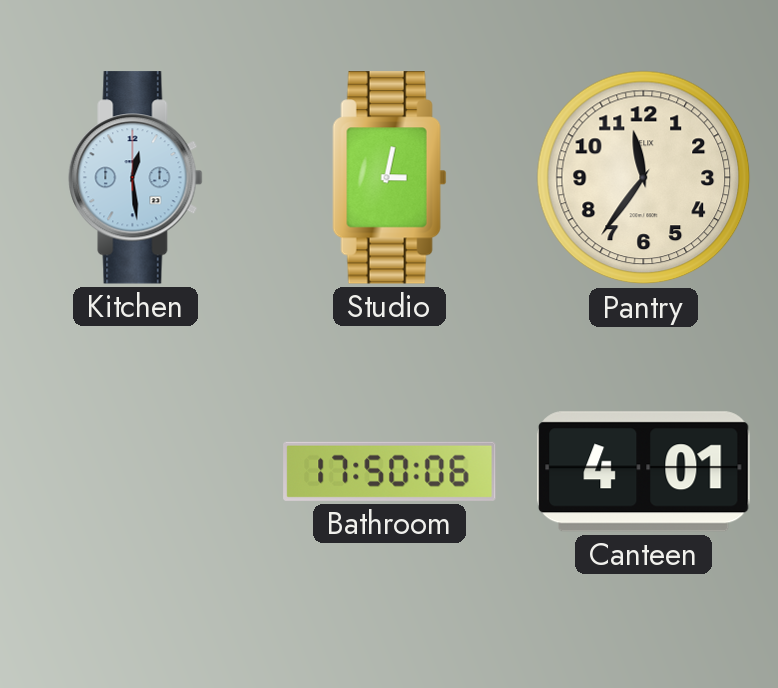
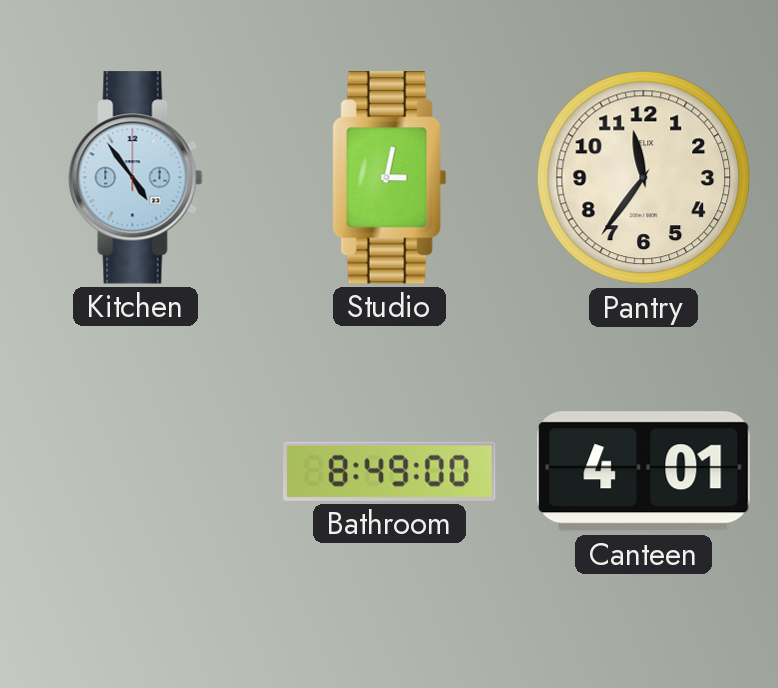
Kitchen: 12:29 -> 4:54 (136, 178)
Bathroom: 17:50 -> 8:49 (390, 471)
